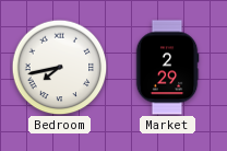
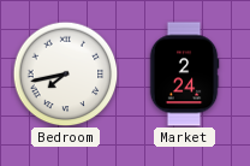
Market: 2:29 -> 2:24 (184, 75)
